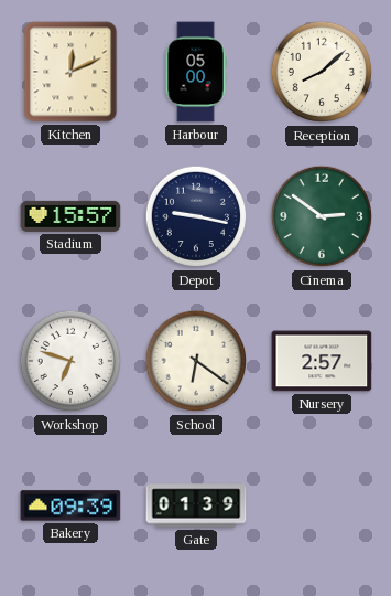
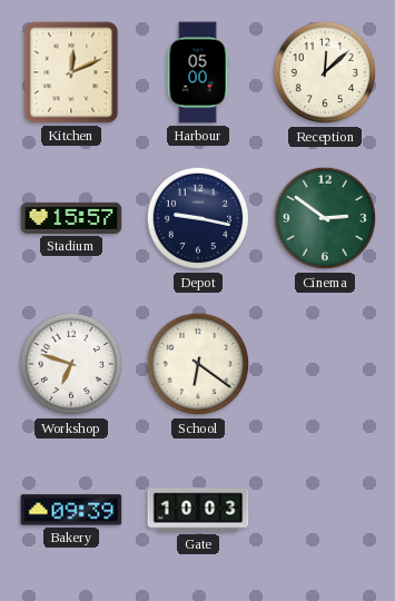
Reception: 8:08 -> 12:08 (325, 72)
Nursery: 2:57 -> none (322, 361)
Gate: 01:39 -> 10:03 (198, 510)
